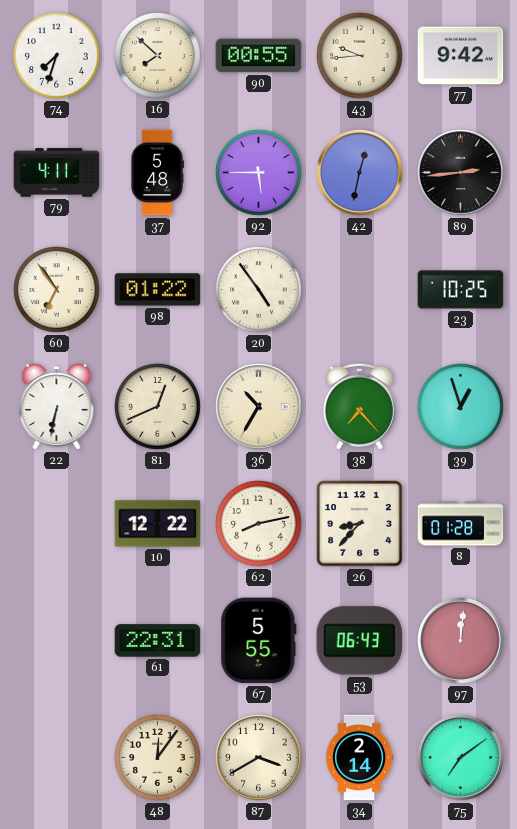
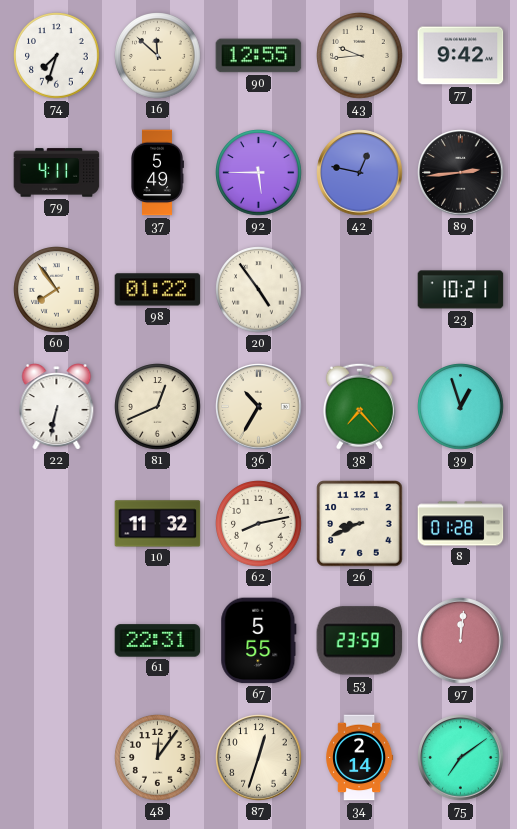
16: 7:52 -> 11:52 (158, 56)
90: 00:55 -> 12:55 (259, 56)
37: 5:48 -> 5:49 (158, 173)
42: 12:32 -> 12:47 (360, 173)
60: 6:54 -> 7:54 (57, 290)
23: 10:25 -> 10:21 (461, 290)
10: 12:22 -> 11:32 (158, 524)
26: 8:37 -> 8:41 (360, 524)
53: 06:43 -> 23:59 (360, 641)
87: 3:40 -> 12:33 (259, 758)
